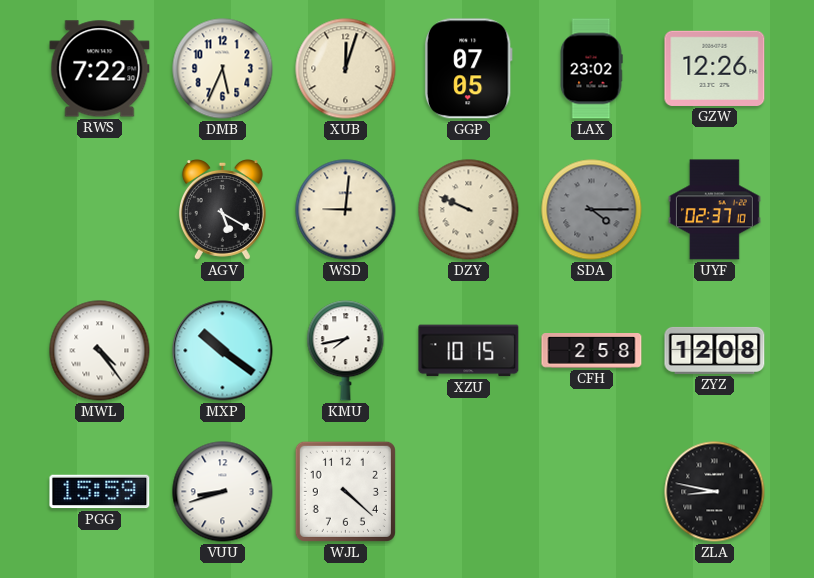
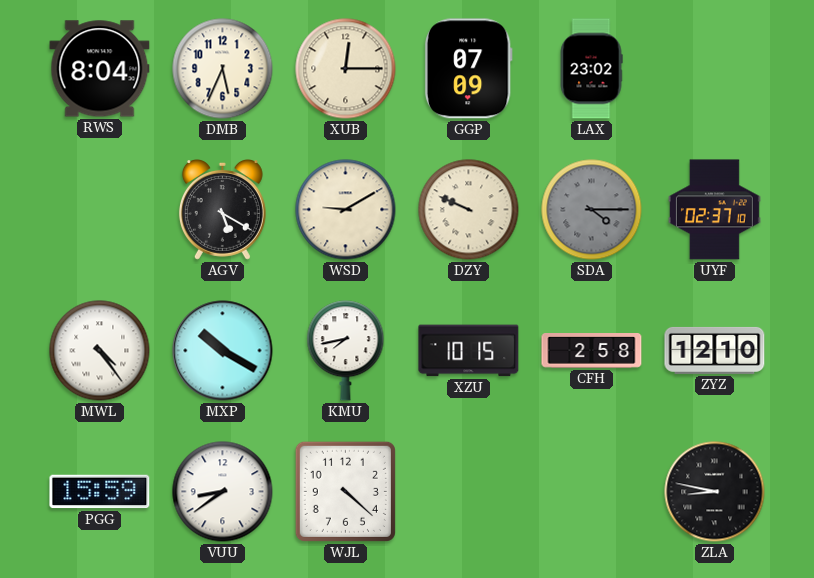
RWS: 7:22 -> 8:04 (100, 69)
XUB: 12:03 -> 12:15 (346, 69)
GGP: 07:05 -> 07:09 (468, 69)
GZW: 12:26 -> none (715, 68)
WSD: 9:01 -> 9:10 (346, 210)
MXP: 10:21 -> 10:20 (223, 351)
ZYZ: 12:08 -> 12:10 (715, 350)
VUU: 8:42 -> 8:39 (223, 492)
